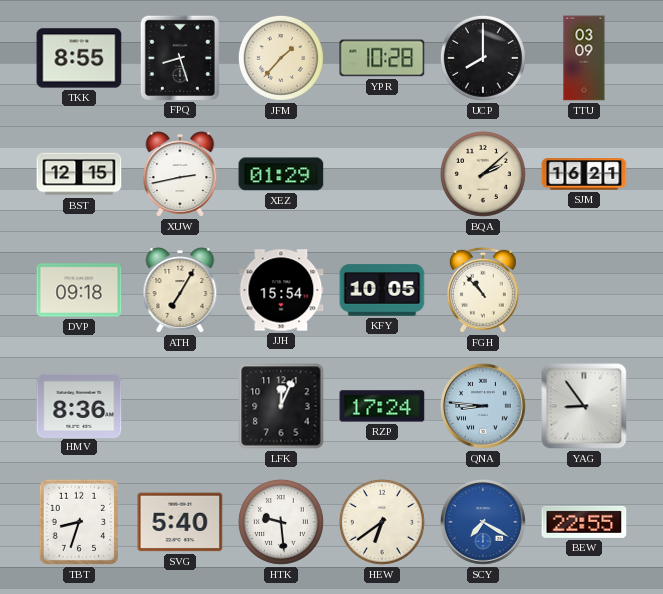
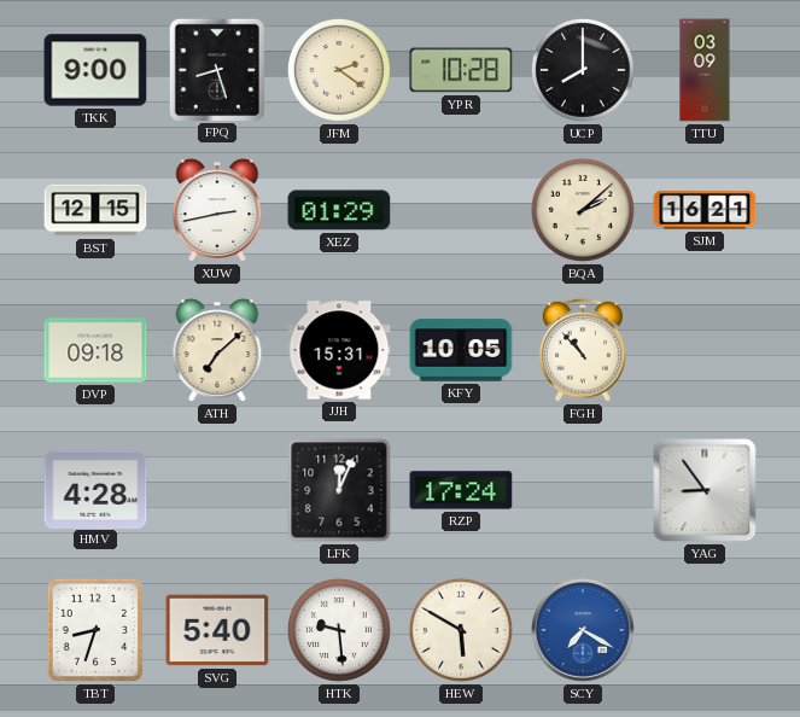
TKK: 8:55 -> 9:00 (95, 70)
JFM: 1:37 -> 2:21 (339, 70)
ATH: 7:05 -> 7:08 (217, 350)
JJH: 15:54 -> 15:31 (339, 350)
HMV: 8:36 -> 4:28 (95, 489)
QNA: 8:46 -> none (484, 406)
HEW: 6:39 -> 5:50 (461, 630)
BEW: 22:55 -> none (584, 522)
